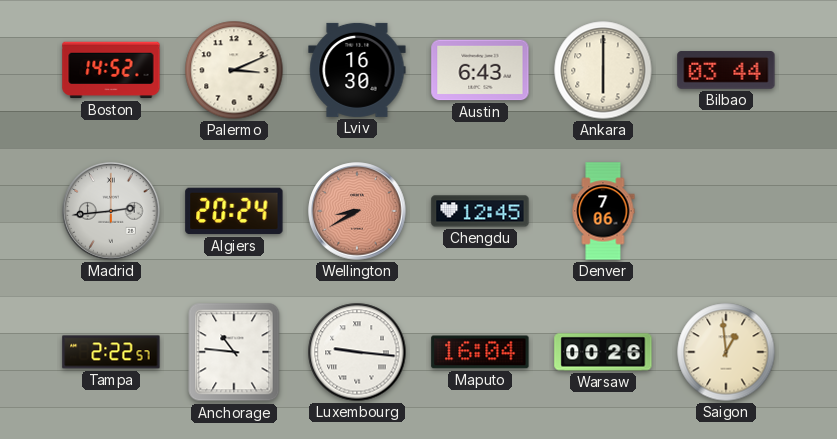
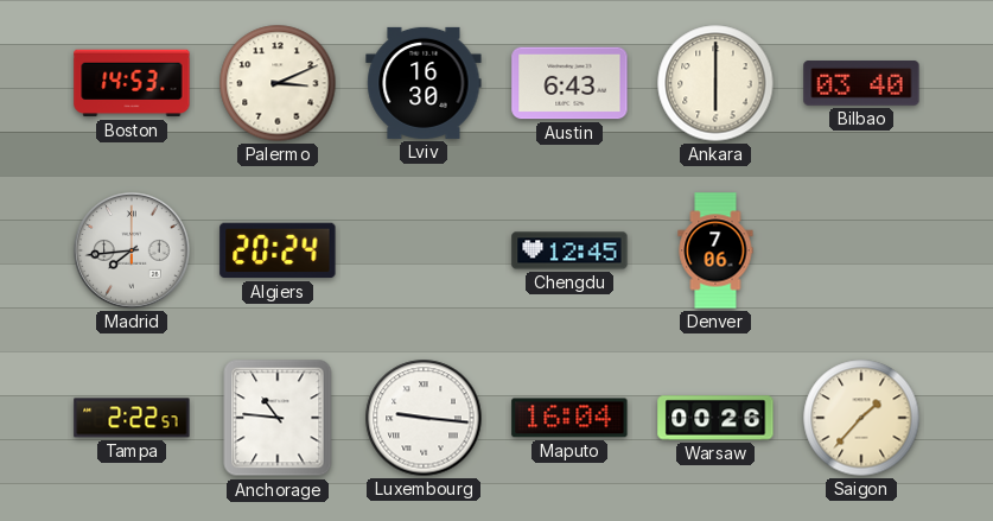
Boston: 14:52 -> 14:53 (132, 83)
Bilbao: 03:44 -> 03:40 (861, 84)
Madrid: 2:44 -> 7:44 (132, 250)
Wellington: 8:40 -> none (357, 211)
Saigon: 12:59 -> 1:37 (861, 418)
